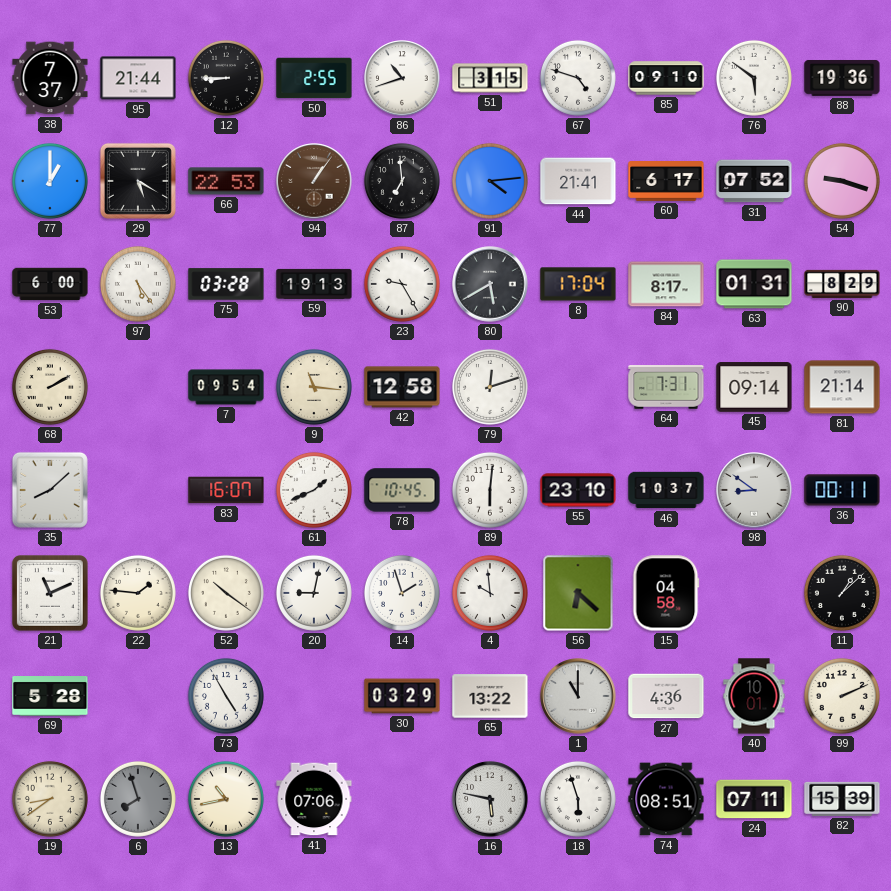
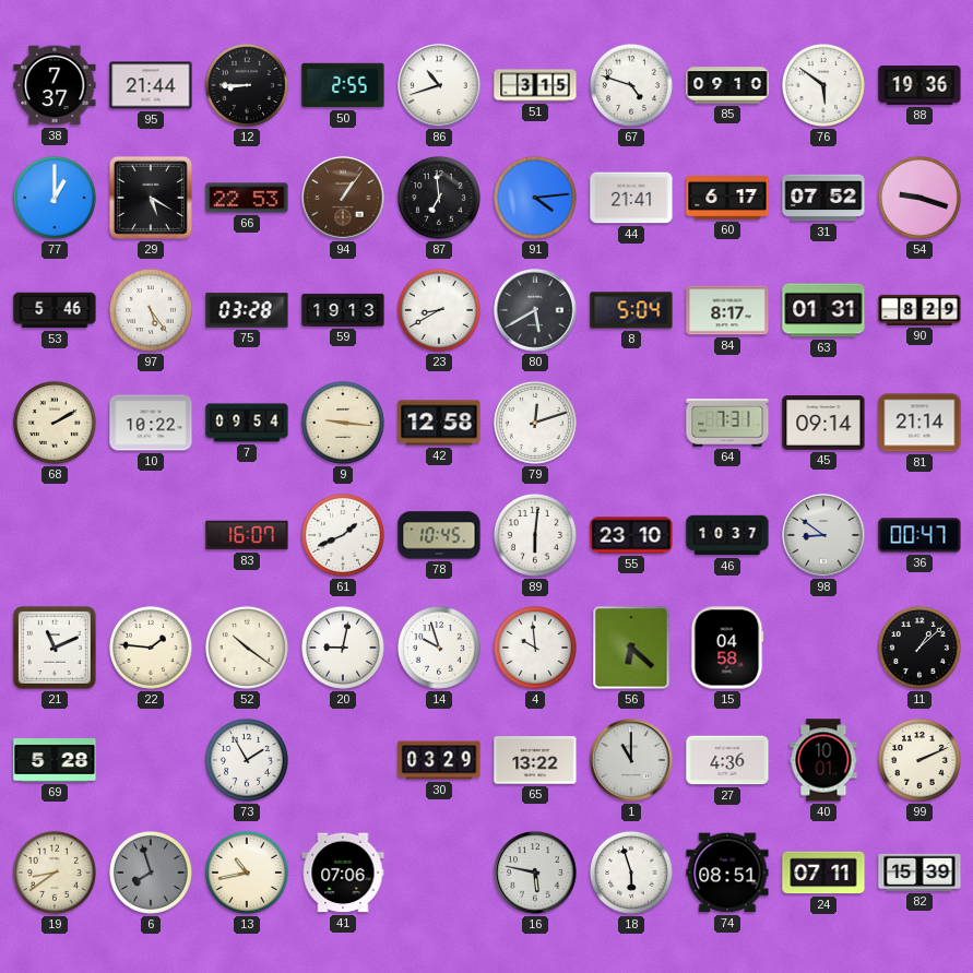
53: 6:00 -> 5:46 (55, 310)
23: 9:25 -> 8:40 (439, 310)
8: 17:04 -> 5:04 (631, 310)
10: none -> 10:22 (151, 423)
9: 11:16 -> 9:16 (343, 423)
35: 8:08 -> none (50, 490)
36: 00:11 -> 00:47 (919, 535)
14: 1:57 -> 9:57 (439, 648)
73: 4:55 -> 1:55 (247, 760)
